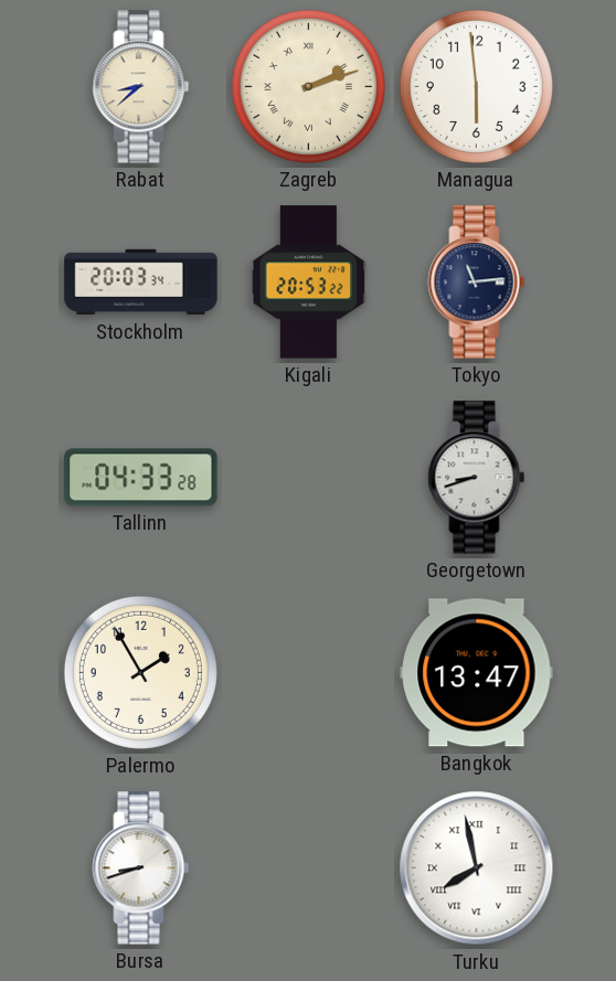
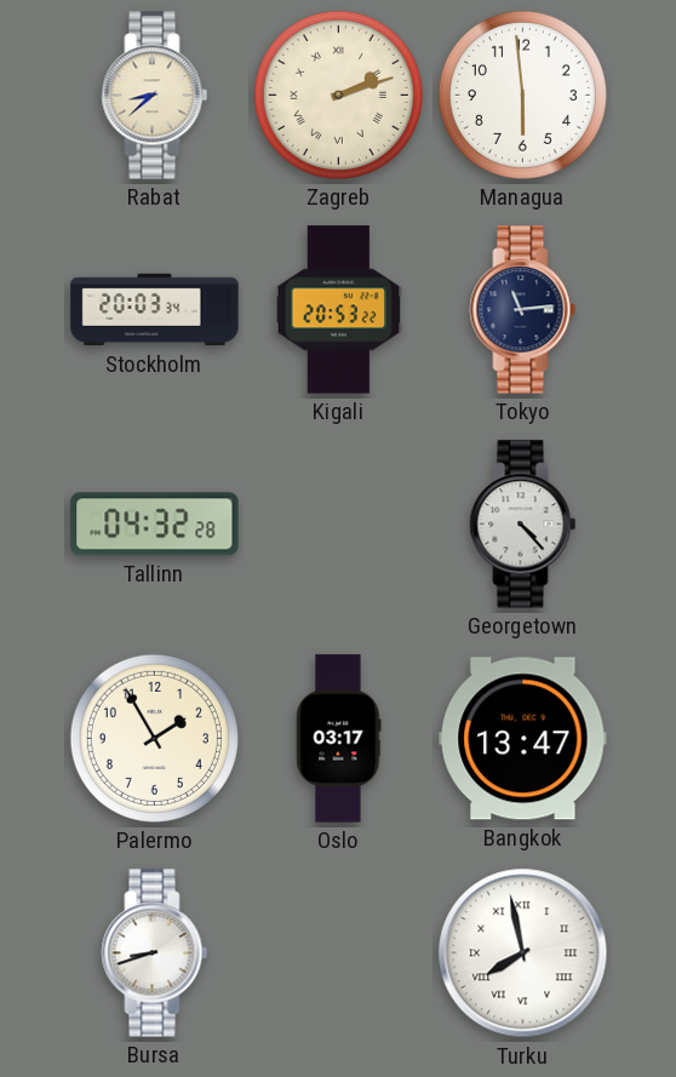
Tallinn: 04:33 -> 04:32 (155, 525)
Georgetown: 8:42 -> 4:23 (523, 525)
Oslo: none -> 03:17 (339, 739)
